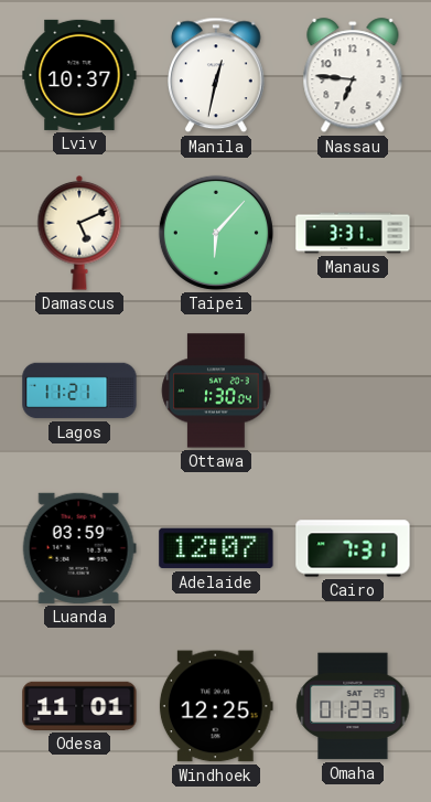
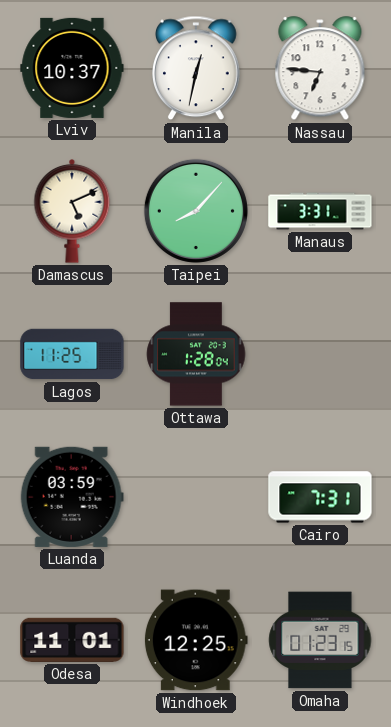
Taipei: 6:07 -> 8:07 (196, 211)
Lagos: 11:21 -> 11:25 (72, 354)
Ottawa: 1:30 -> 1:28 (196, 354)
Adelaide: 12:07 -> none (216, 548)
